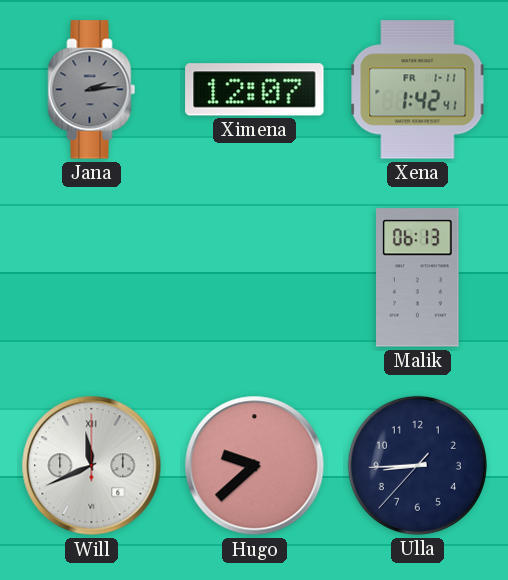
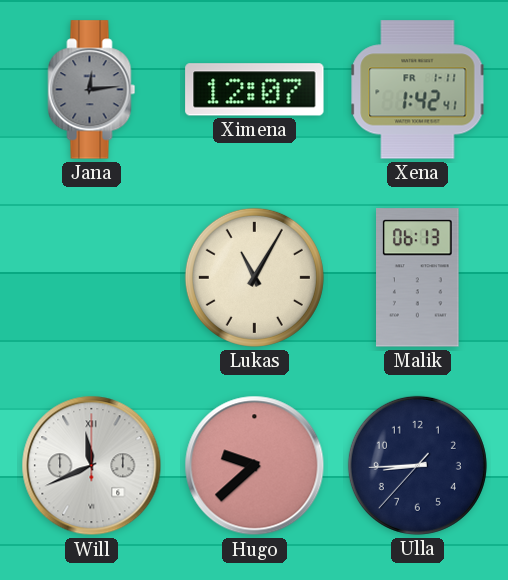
Jana: 2:14 -> 12:14 (92, 90)
Lukas: none -> 11:05 (254, 277)
